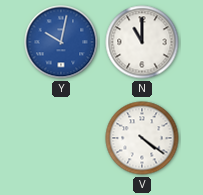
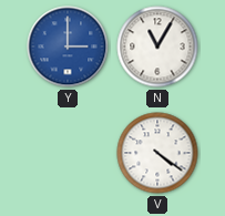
Y: 10:02 -> 3:00 (68, 47)
N: 11:00 -> 11:05 (157, 47)
